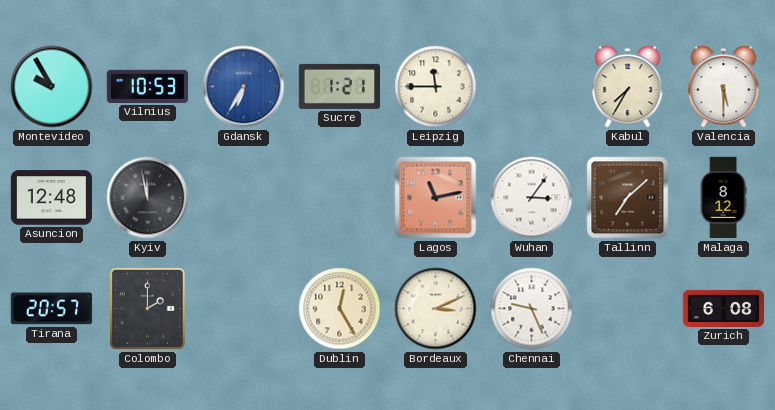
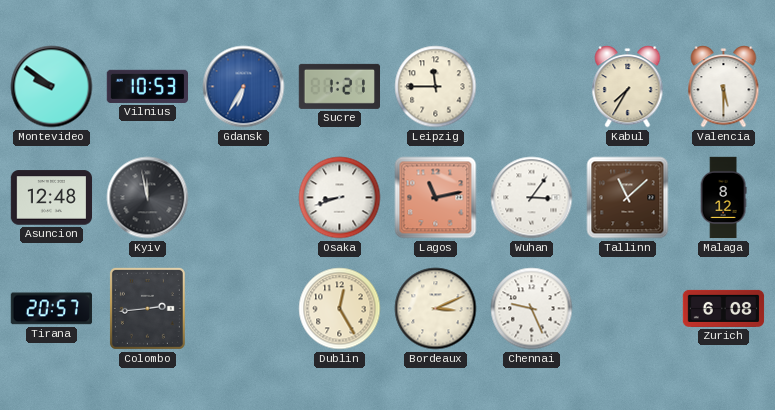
Montevideo: 9:55 -> 9:51 (52, 87)
Osaka: none -> 8:42 (340, 198)
Tallinn: 7:08 -> 11:08 (628, 198)
Colombo: 2:00 -> 2:44 (147, 308)
